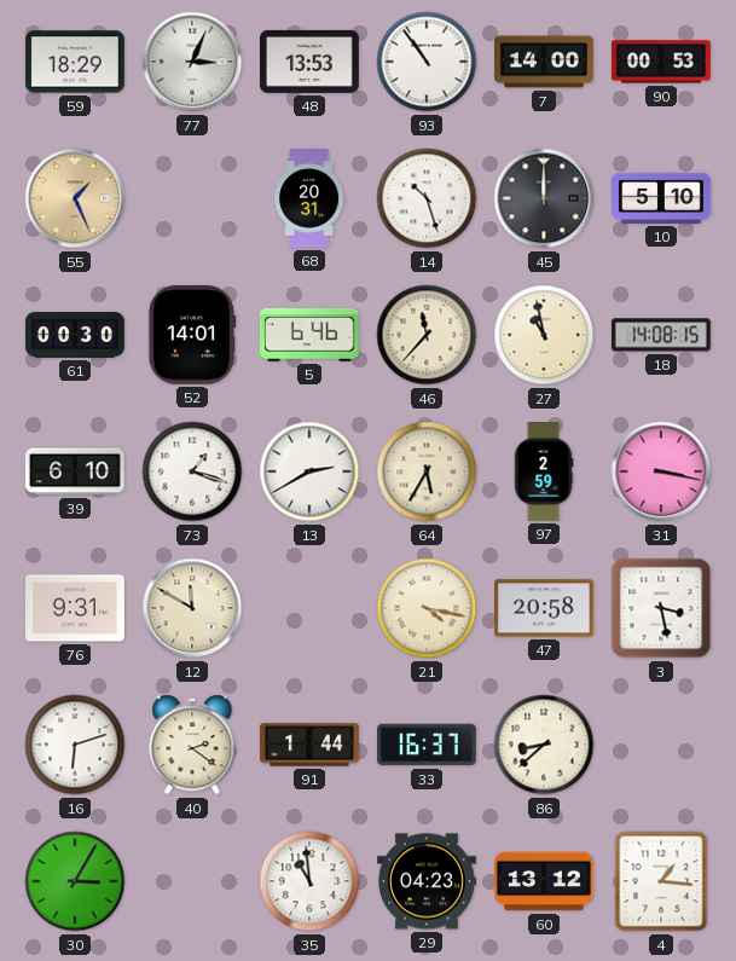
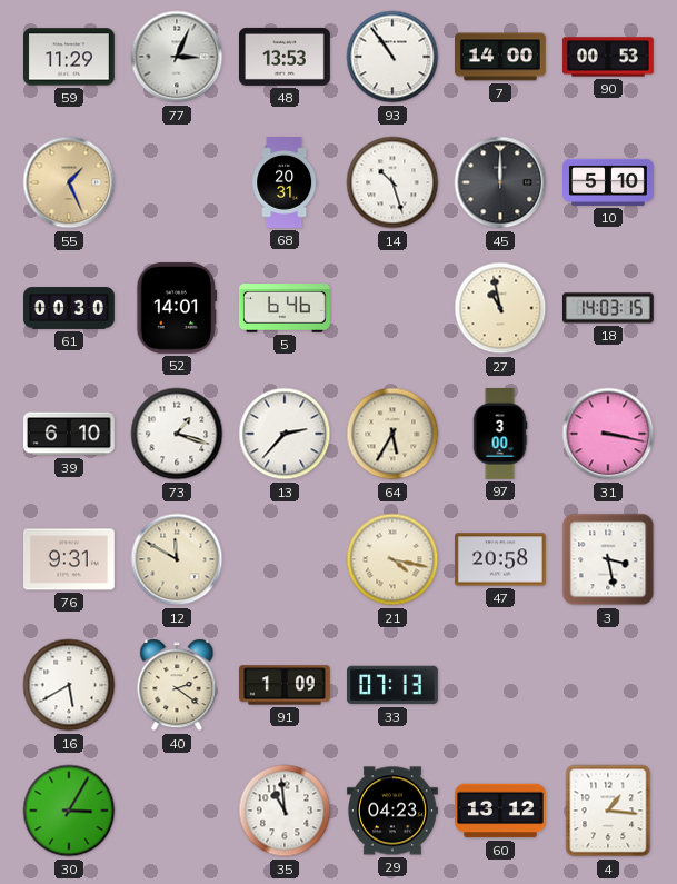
59: 18:29 -> 11:29 (70, 57)
46: 11:37 -> none (427, 335)
18: 14:08 -> 14:03 (608, 308)
13: 2:40 -> 2:37 (285, 434)
97: 2:59 -> 3:00 (500, 435)
16: 6:12 -> 5:40 (69, 685)
91: 1:44 -> 1:09 (286, 685)
33: 16:37 -> 07:13 (394, 685)
86: 8:38 -> none (544, 745)
